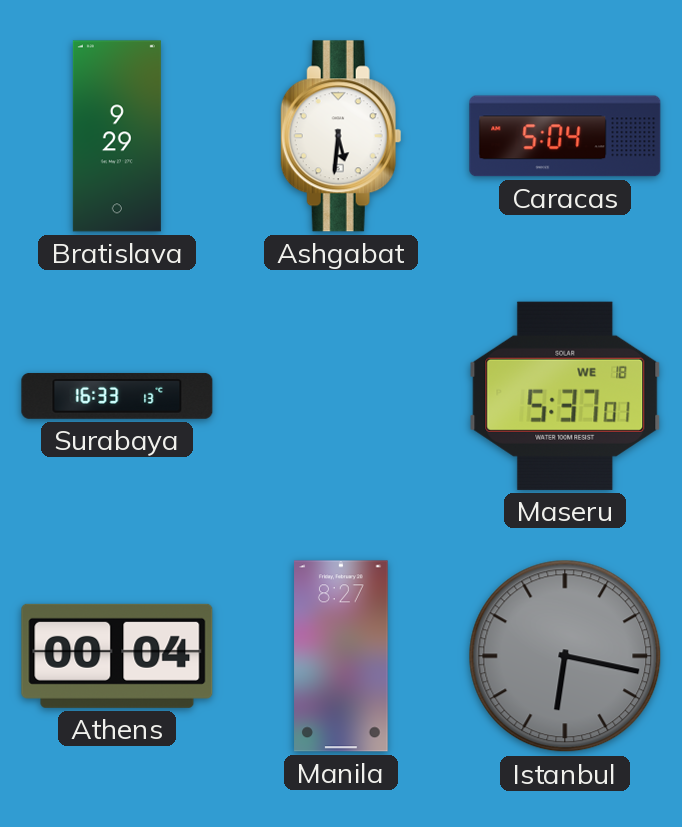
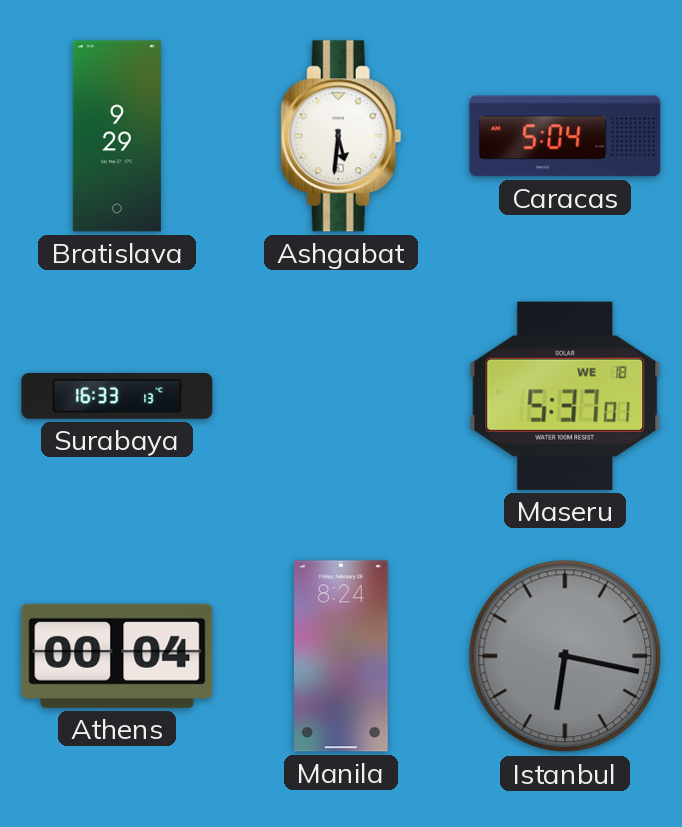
Manila: 8:27 -> 8:24 (341, 656)
